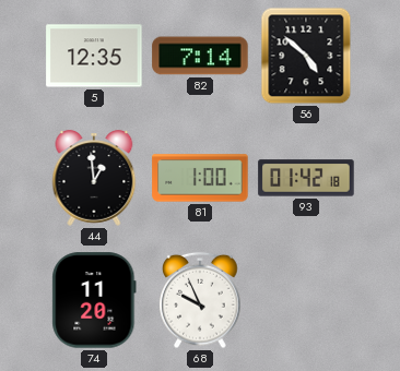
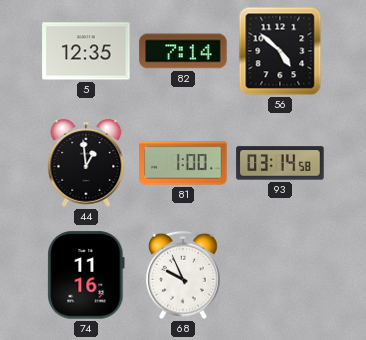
93: 01:42 -> 03:14 (280, 163)
74: 11:20 -> 11:16 (86, 275)
